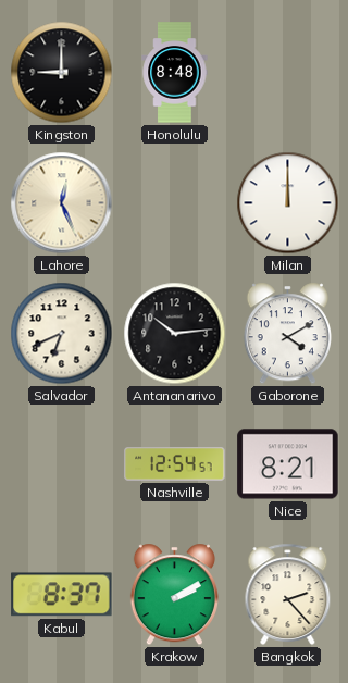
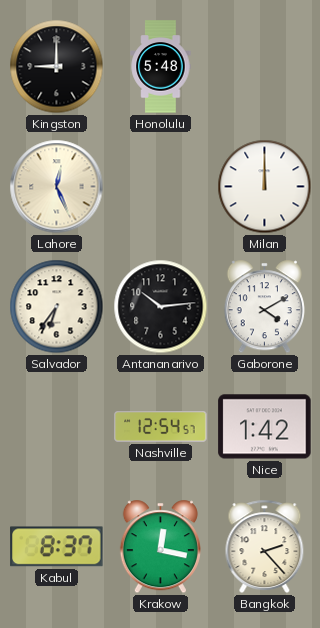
Honolulu: 8:48 -> 5:48 (161, 67)
Salvador: 6:41 -> 6:36 (57, 307)
Nice: 8:21 -> 1:42 (265, 427)
Krakow: 2:10 -> 12:17 (160, 547)
